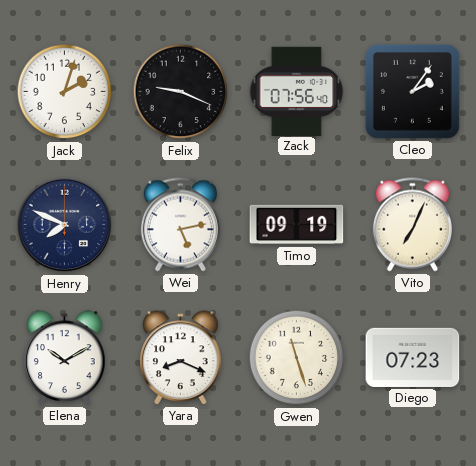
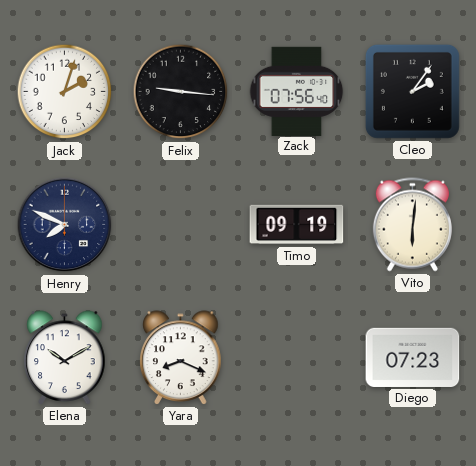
Felix: 9:19 -> 9:16 (181, 92)
Wei: 5:13 -> none (180, 225)
Vito: 7:04 -> 6:01 (412, 225)
Gwen: 11:27 -> none (297, 358)
